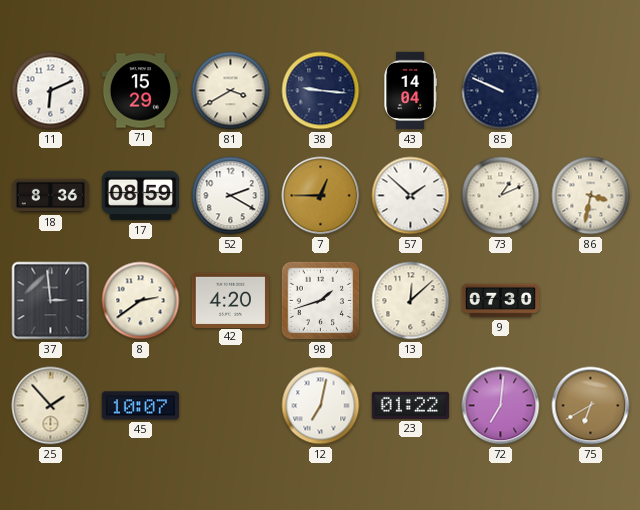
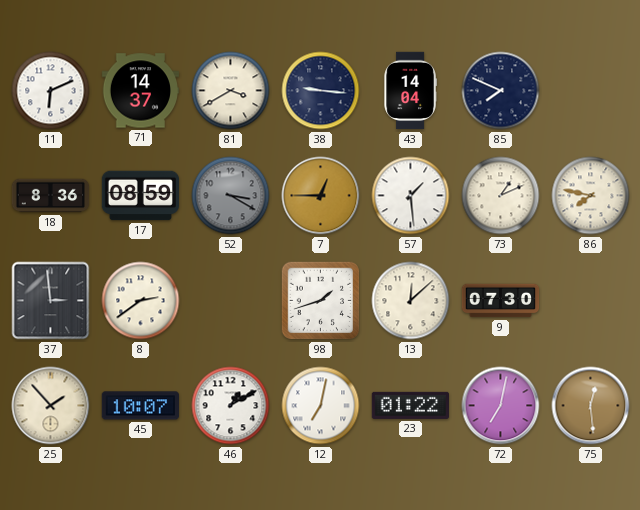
71: 15:29 -> 14:37 (140, 91)
85: 9:49 -> 7:49 (501, 91)
52: 2:20 -> 3:20 (231, 196)
52 dial: white -> grey (231, 196)
57: 1:52 -> 1:29 (411, 196)
86: 3:32 -> 7:47 (591, 196)
42: 4:20 -> none (230, 300)
46: none -> 1:10 (231, 406)
72: 7:01 -> 7:02 (501, 406)
75: 6:40 -> 12:29 (591, 406)
